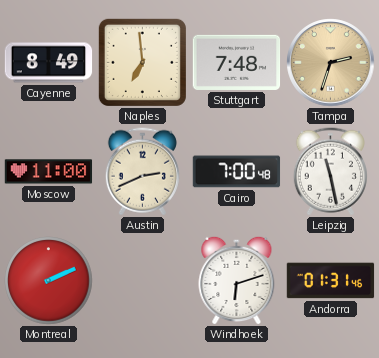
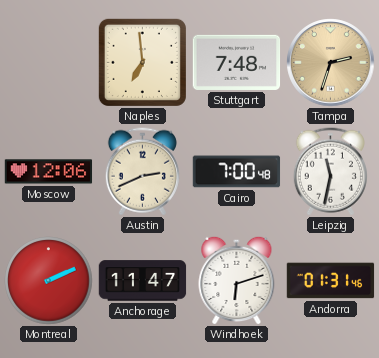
Cayenne: 8:49 -> none (49, 63)
Moscow: 11:00 -> 12:06 (49, 172)
Leipzig: 11:28 -> 11:32 (330, 172)
Anchorage: none -> 11:47 (143, 281)
